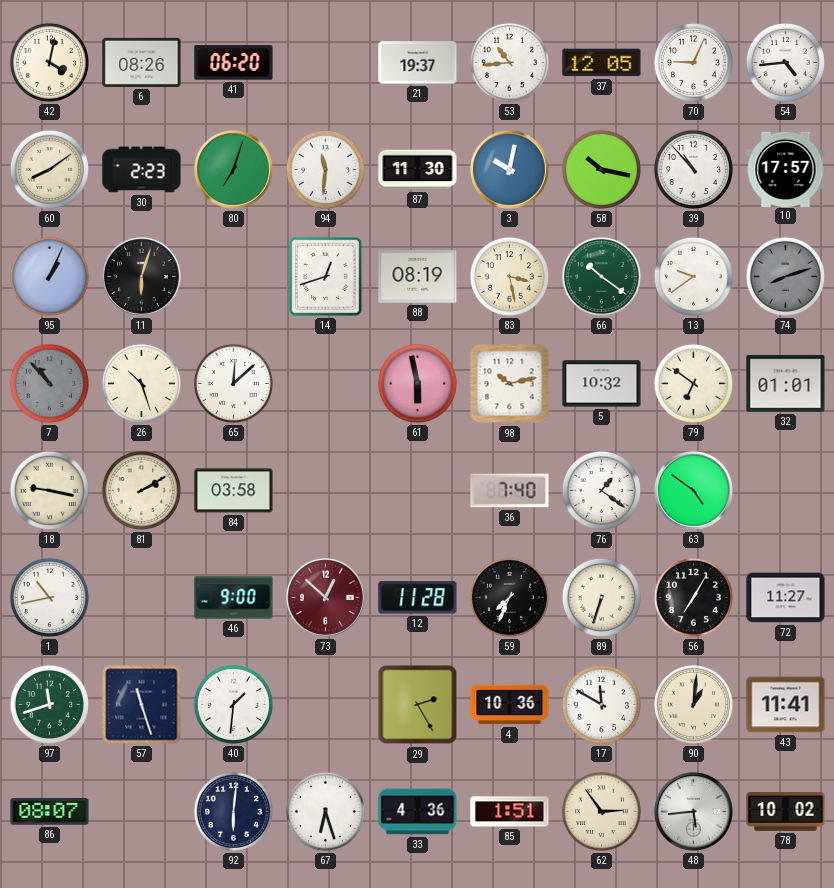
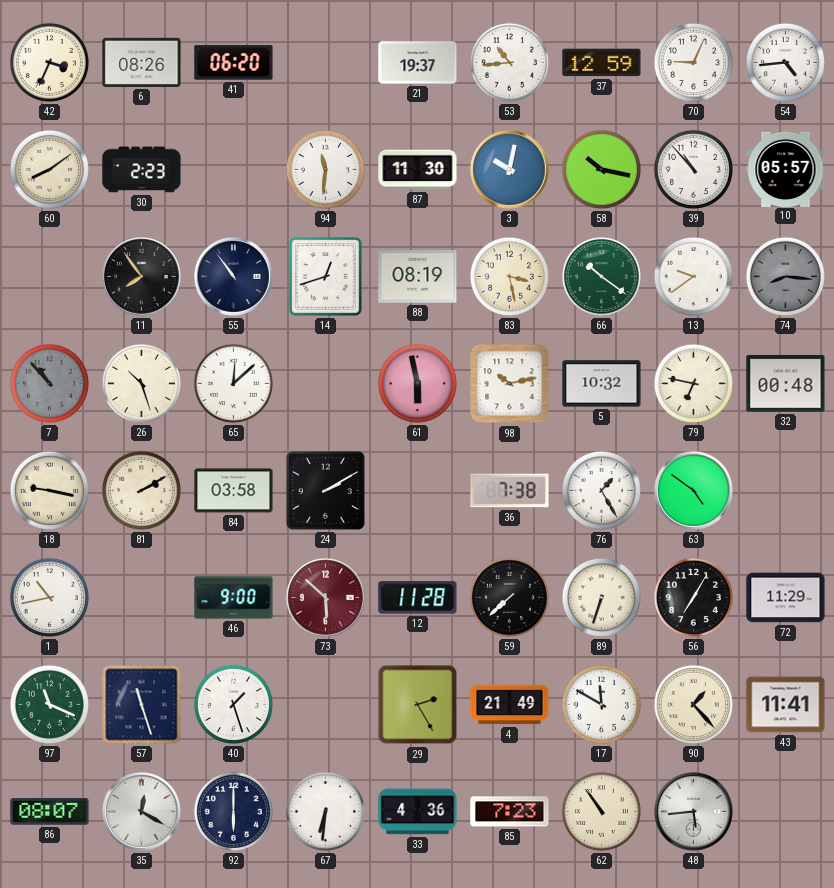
42: 4:02 -> 3:34 (49, 62)
37: 12:05 -> 12:59 (602, 63)
80: 7:03 -> none (234, 170)
10: 17:57 -> 05:57 (786, 169)
95: 1:04 -> none (49, 276)
11: 6:03 -> 7:54 (142, 277)
55: none -> 10:54 (234, 277)
74: 8:12 -> 8:16 (785, 276)
79: 6:51 -> 6:47 (693, 383)
32: 01:01 -> 00:48 (786, 384)
24: none -> 2:10 (325, 490)
36: 7:40 -> 7:38 (510, 491)
76: 1:21 -> 1:25 (601, 490)
73: 12:52 -> 5:52 (326, 598)
59: 7:34 -> 7:38 (509, 597)
72: 11:27 -> 11:29 (786, 598)
97: 11:42 -> 11:19 (49, 704)
40: 1:31 -> 1:27 (233, 704)
4: 10:36 -> 21:49 (510, 705)
90: 1:01 -> 1:23 (693, 704)
35: none -> 12:20 (142, 812)
92: 6:01 -> 6:00 (233, 811)
67: 6:27 -> 6:31 (325, 811)
85: 1:51 -> 7:23 (510, 812)
62: 2:54 -> 10:54 (601, 811)
78: 10:02 -> none (786, 812)
